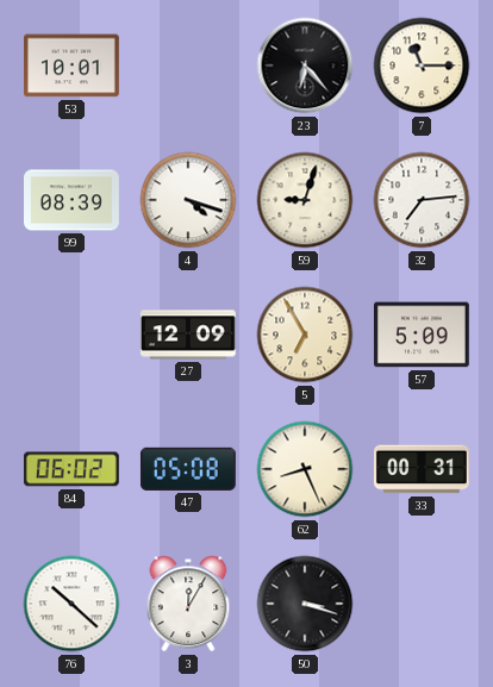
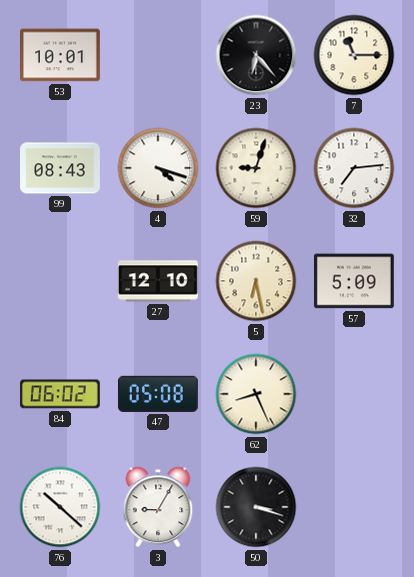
99: 08:39 -> 08:43 (61, 168)
27: 12:09 -> 12:10 (158, 281)
5: 6:55 -> 6:28 (256, 281)
33: 00:31 -> none (422, 469)
3: 12:05 -> 9:05 (158, 507)
